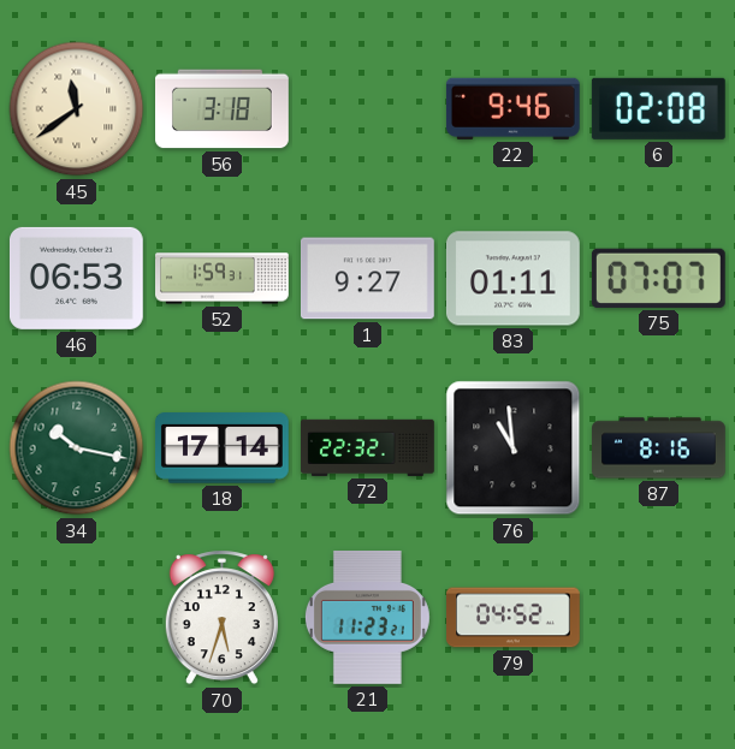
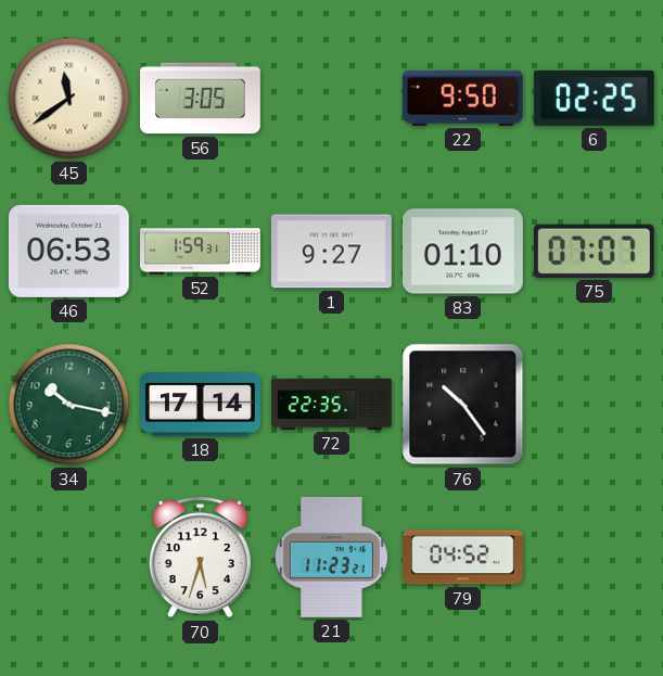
56: 3:18 -> 3:05 (201, 99)
22: 9:46 -> 9:50 (462, 98)
6: 02:08 -> 02:25 (594, 98)
83: 01:11 -> 01:10 (462, 252)
72: 22:32 -> 22:35 (332, 404)
76: 10:59 -> 10:24 (463, 405)
87: 8:16 -> none (659, 448)
